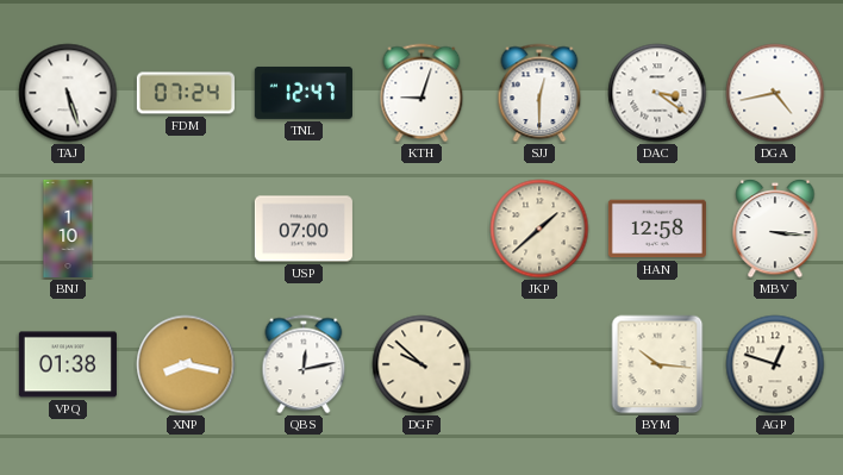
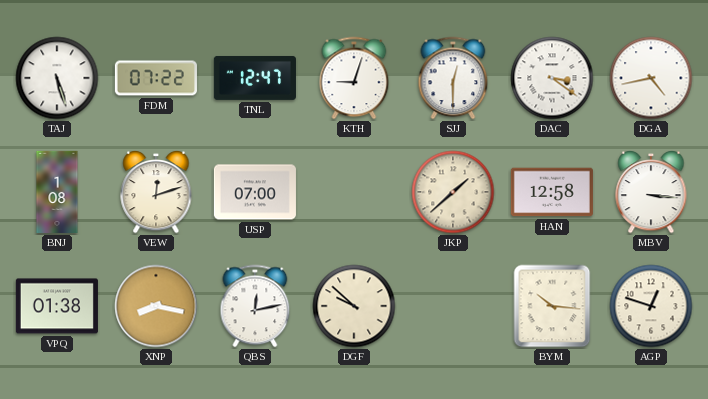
FDM: 07:24 -> 07:22 (156, 78)
BNJ: 1:10 -> 1:08 (57, 192)
VEW: none -> 12:12 (156, 192)
